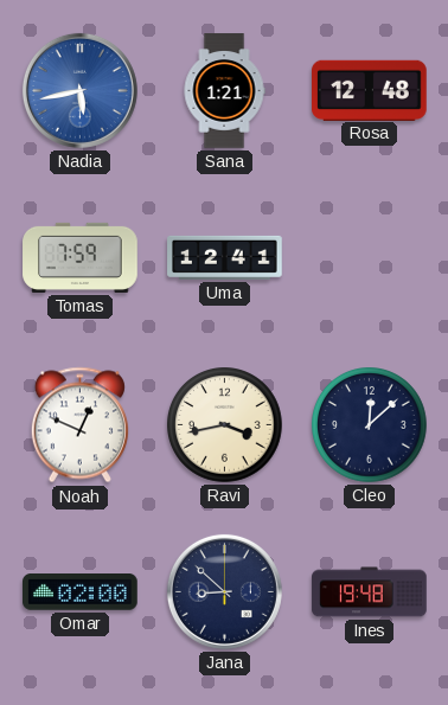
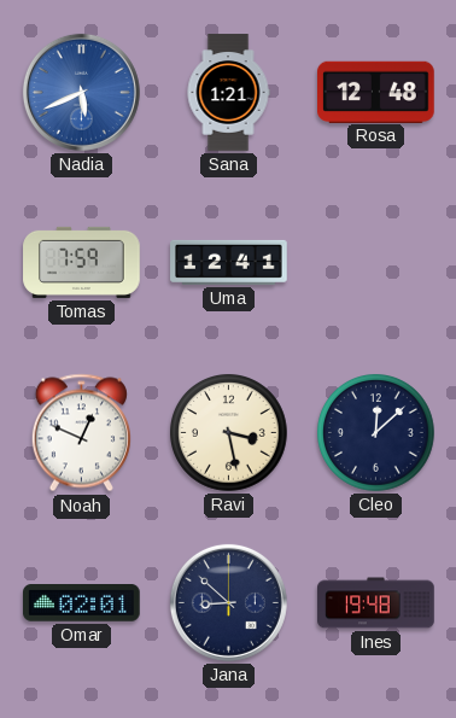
Nadia: 5:43 -> 5:41 (81, 92)
Ravi: 3:43 -> 3:28 (229, 433)
Omar: 02:00 -> 02:01 (82, 603)
